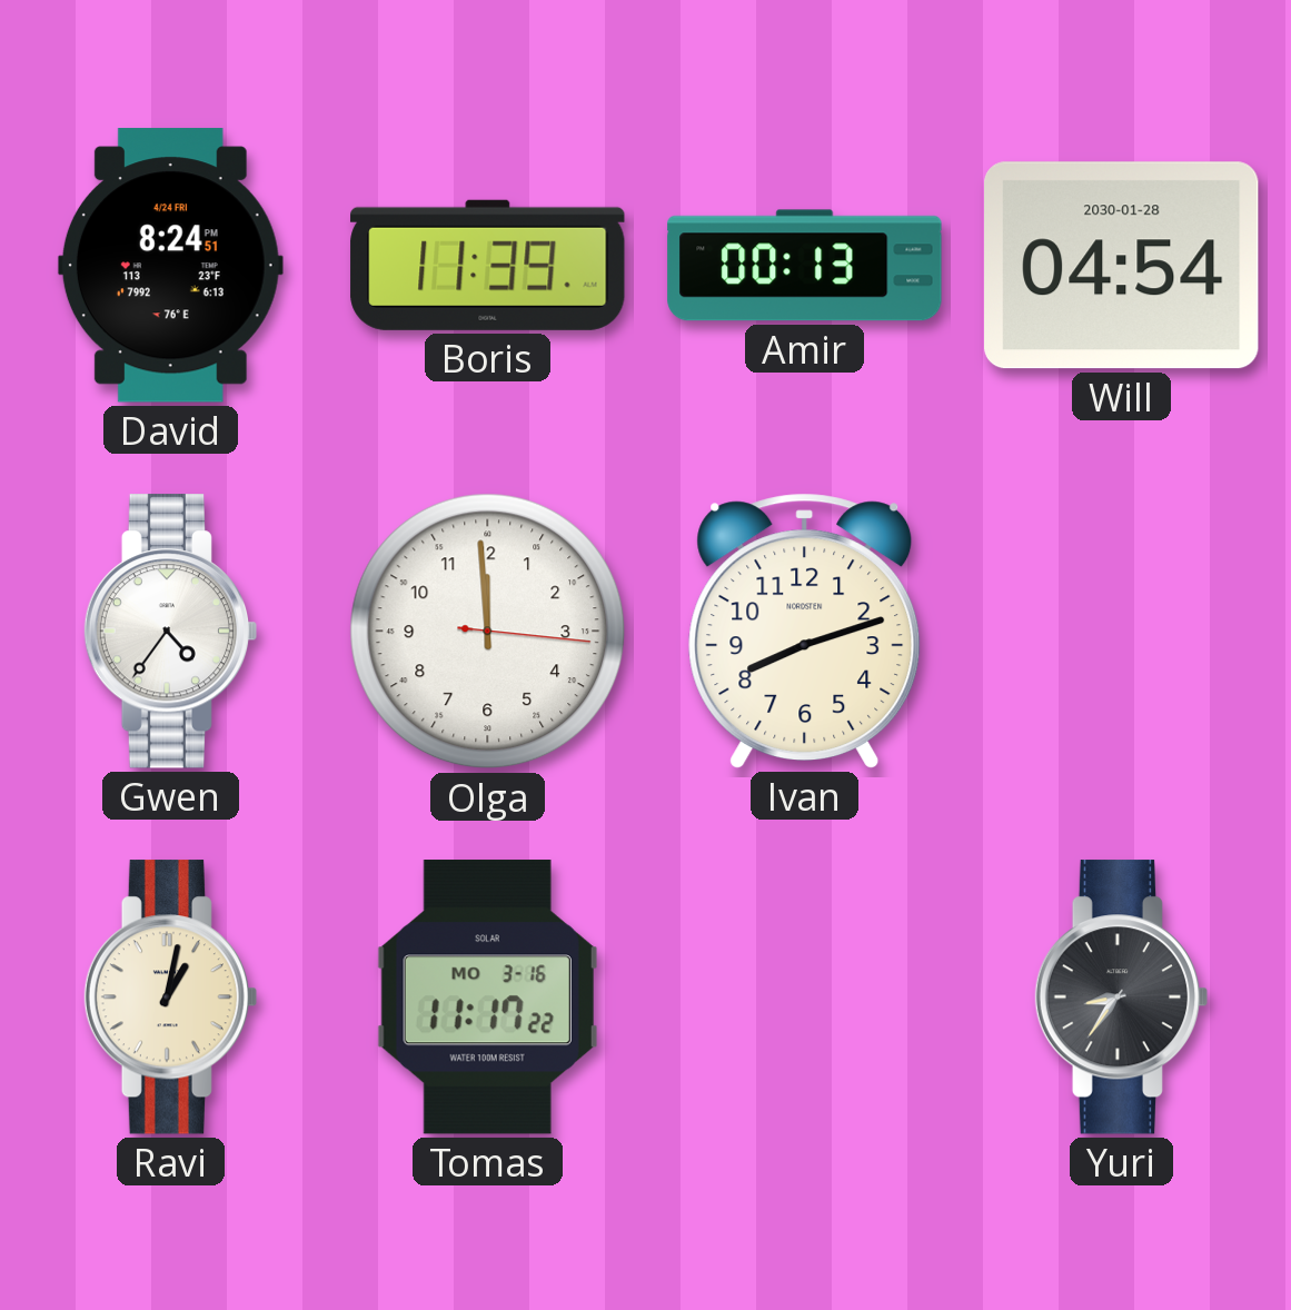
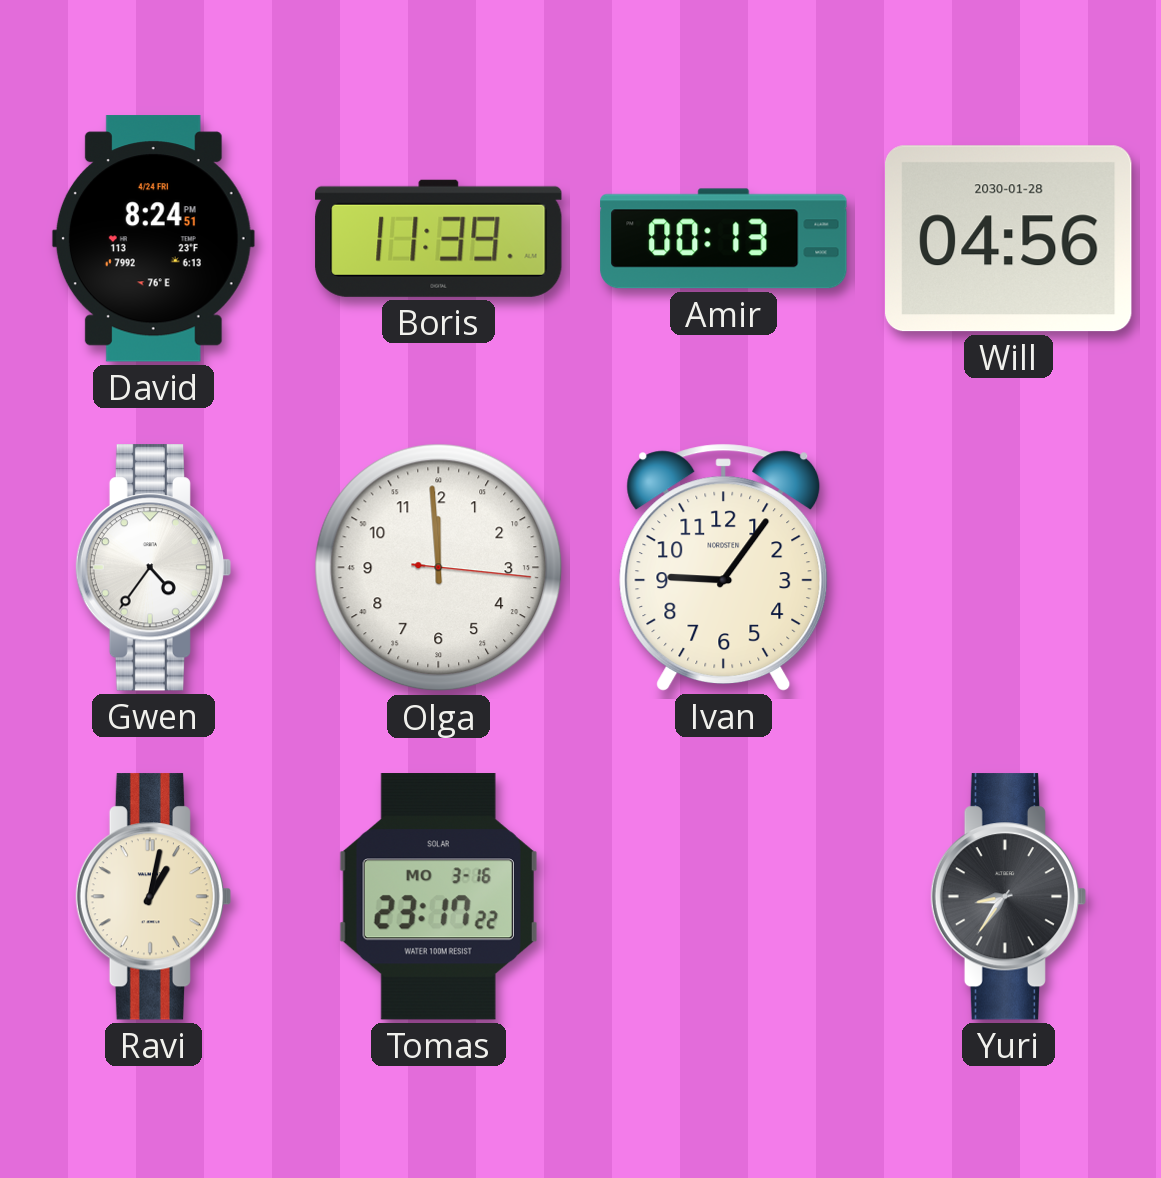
Will: 04:54 -> 04:56 (1009, 239)
Ivan: 8:12 -> 9:06 (724, 567)
Tomas: 11:17 -> 23:17 (438, 897)
